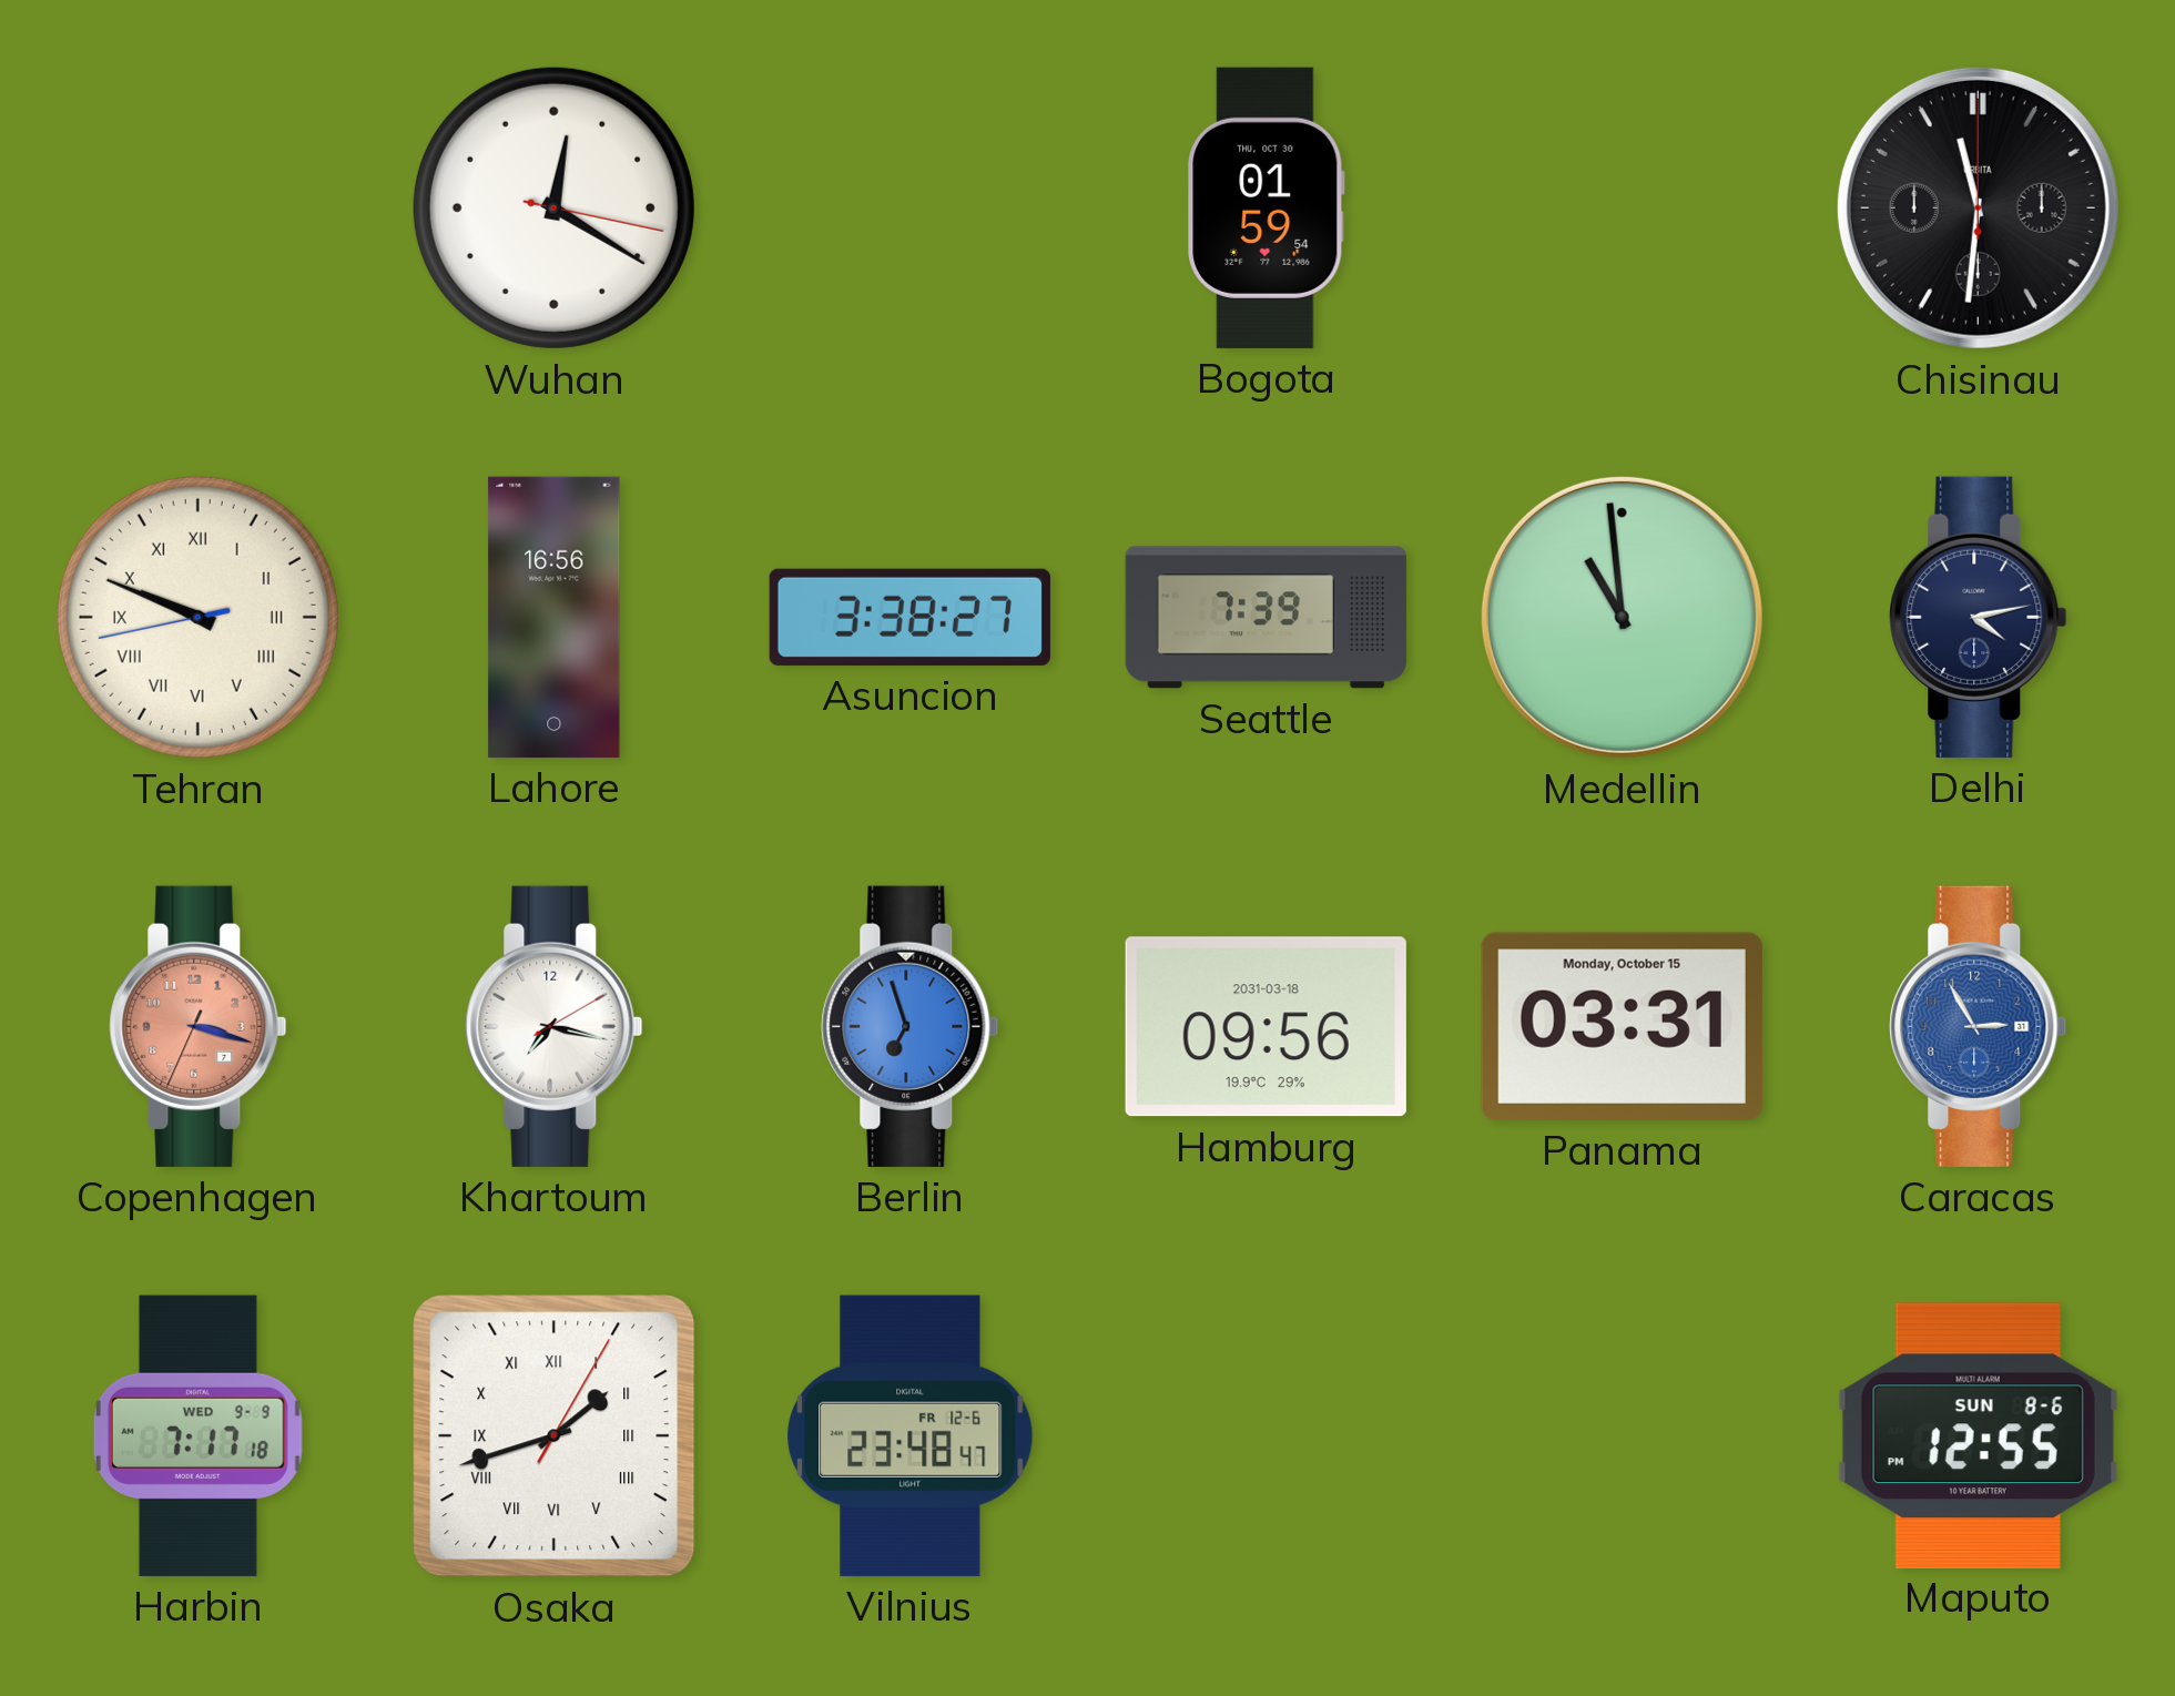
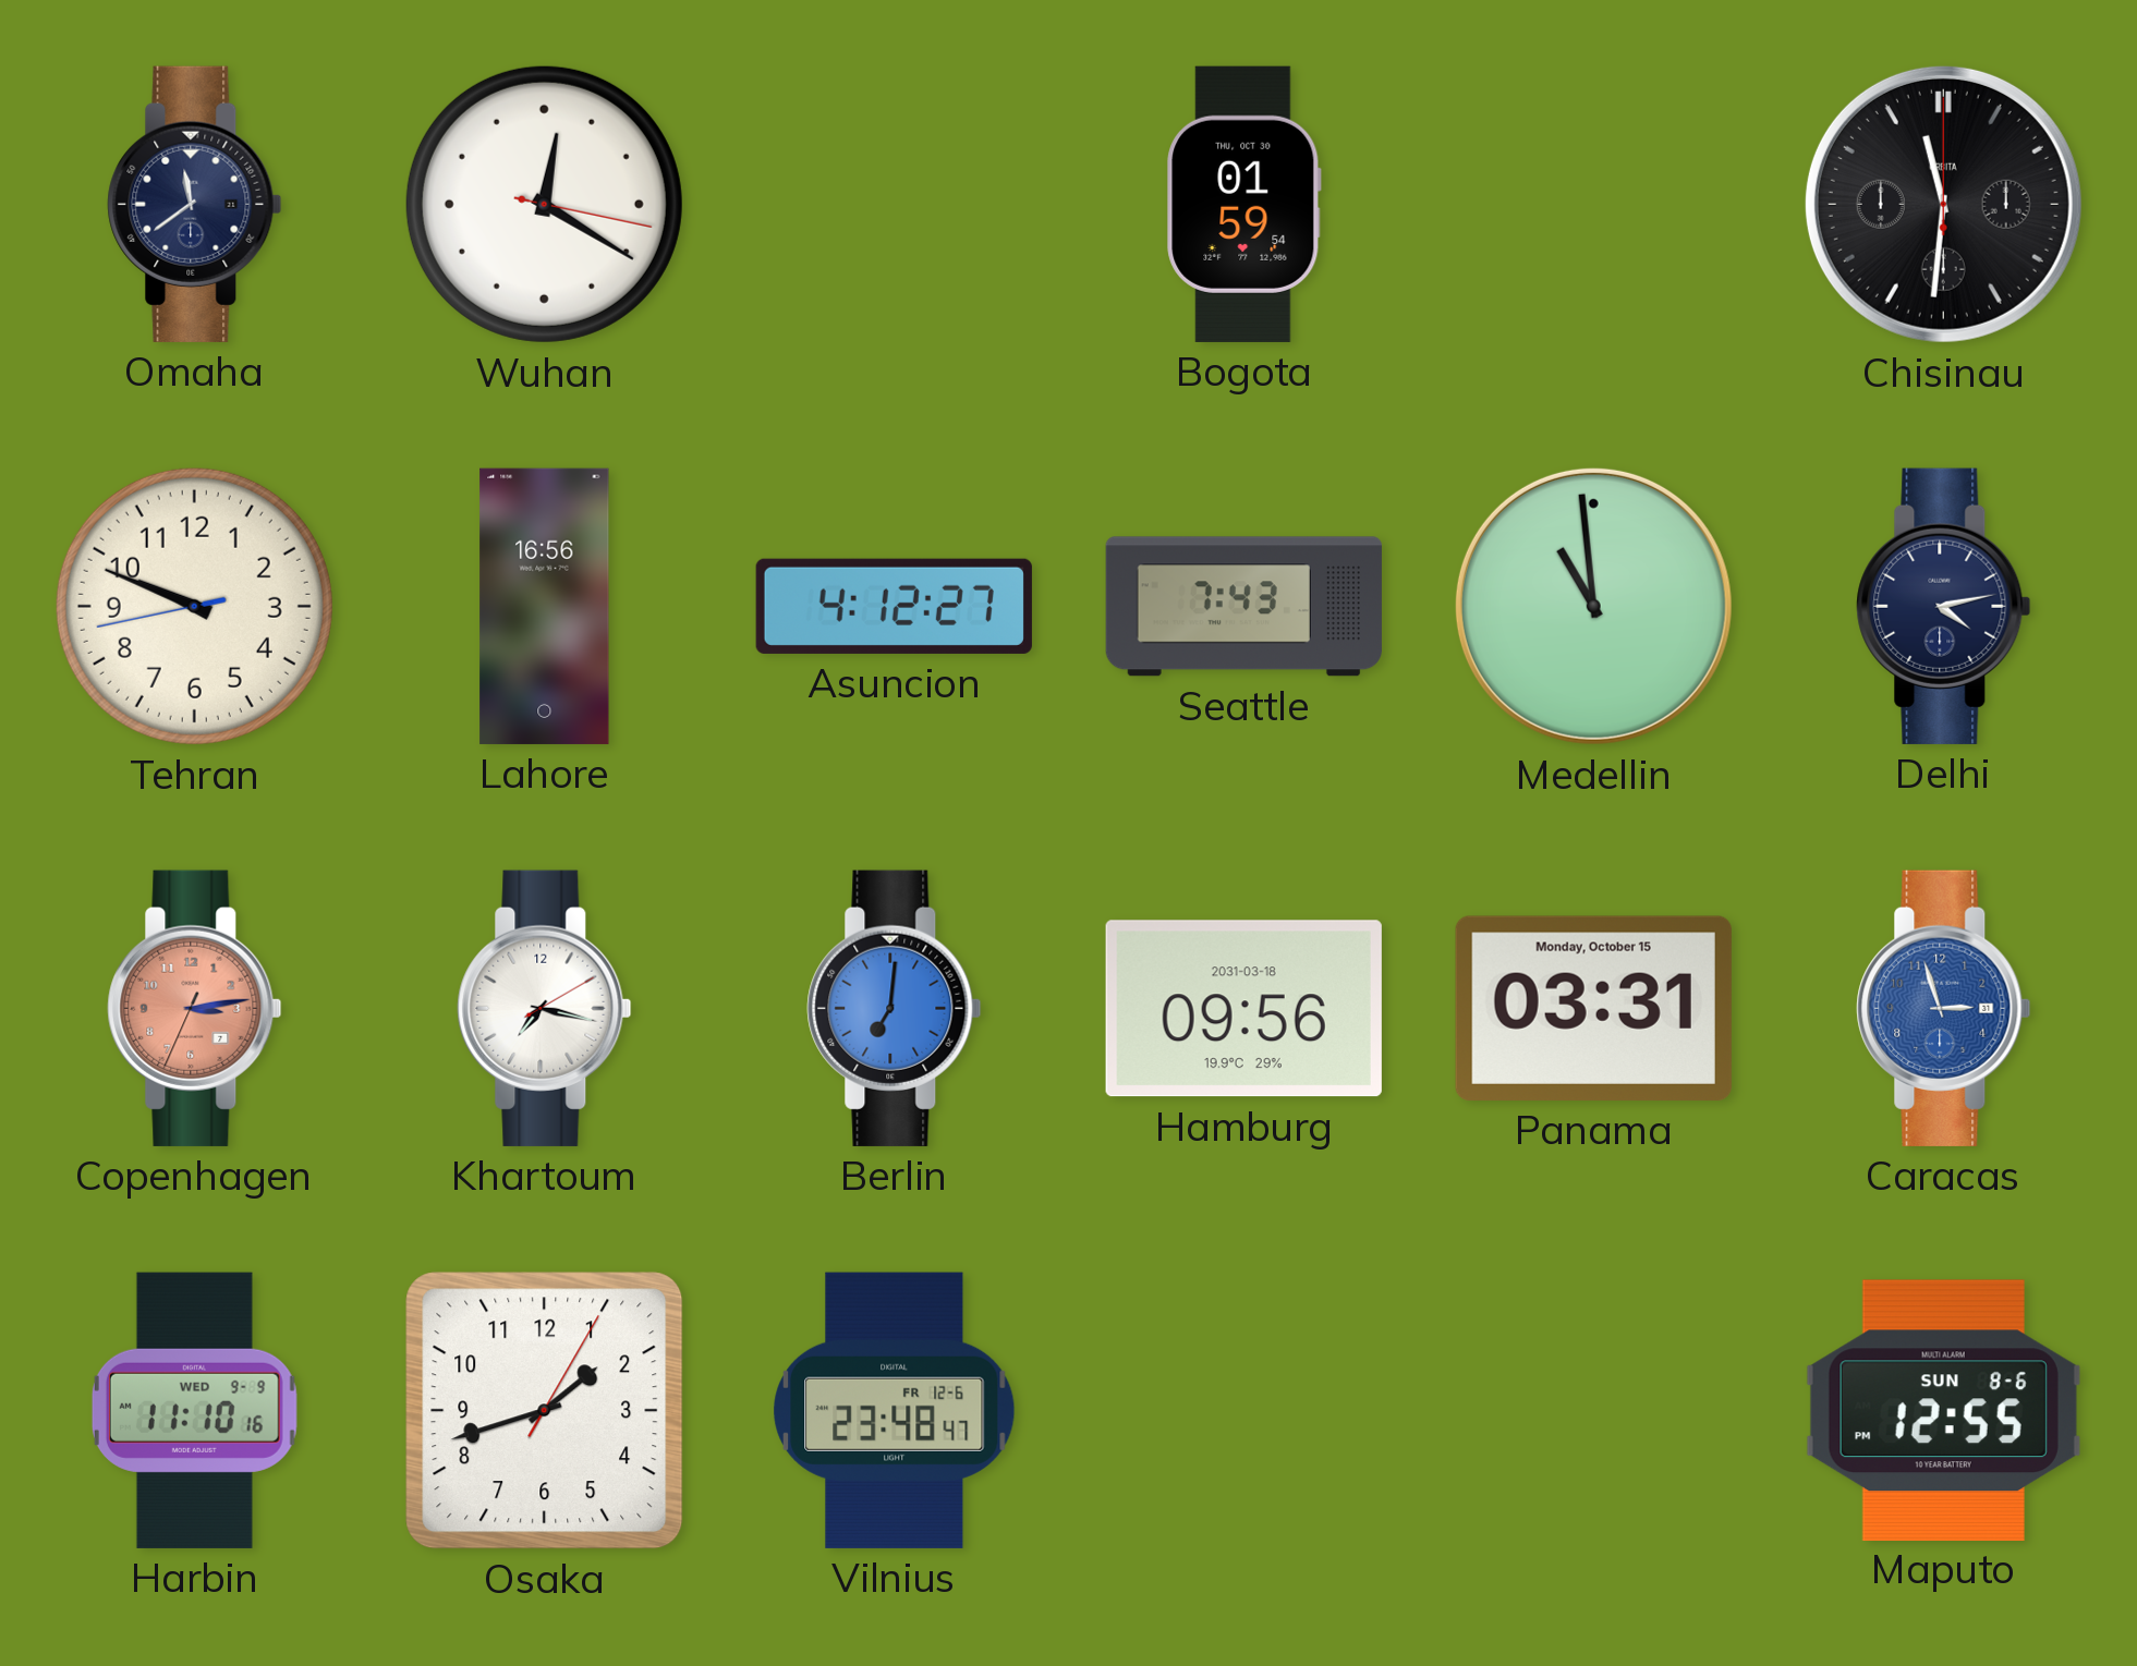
Omaha: none -> 11:39 (195, 204)
Tehran numerals: Roman -> Arabic (194, 606)
Asuncion: 3:38 -> 4:12 (894, 606)
Seattle: 7:39 -> 7:43 (1243, 607)
Copenhagen: 3:17 -> 3:13 (195, 1008)
Berlin: 6:57 -> 7:01 (895, 1008)
Caracas: 2:55 -> 2:57 (1944, 1008)
Harbin: 7:17 -> 11:10 (194, 1410)
Osaka numerals: Roman -> Arabic (545, 1411)
